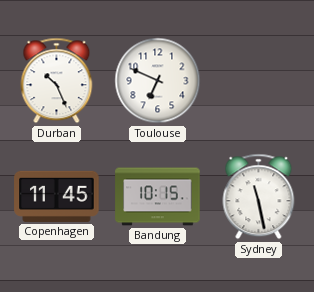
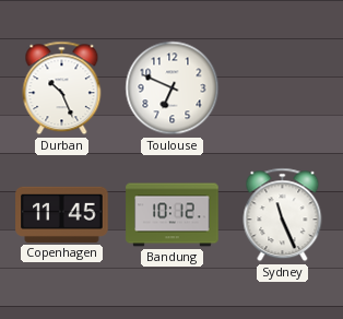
Bandung: 10:15 -> 10:12 (173, 215)
Sydney: 11:28 -> 11:26 (283, 215)
